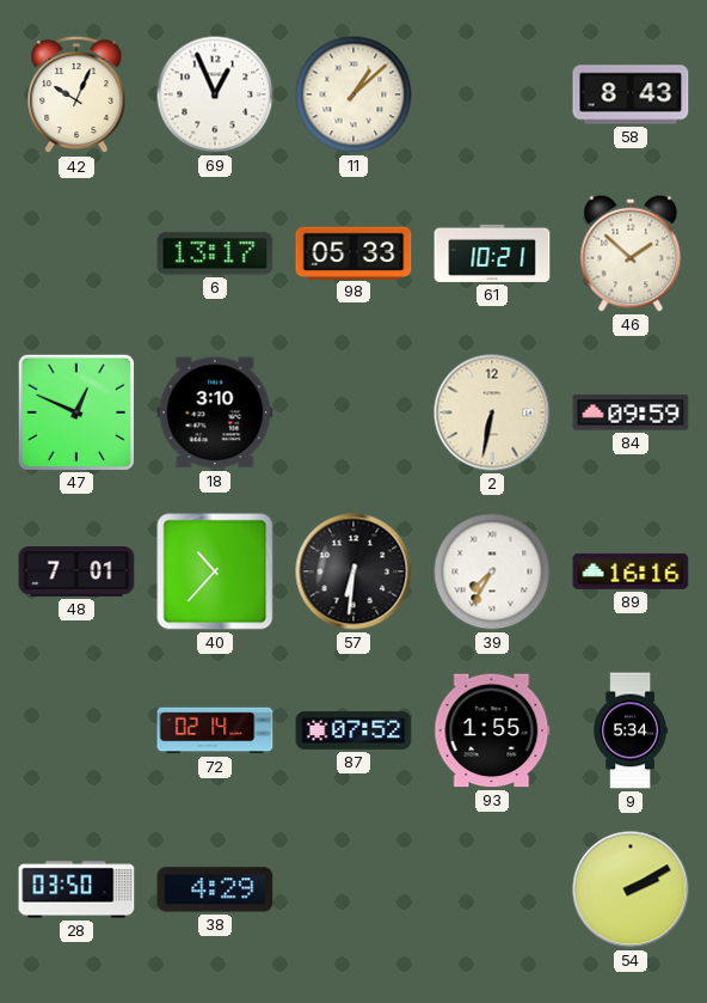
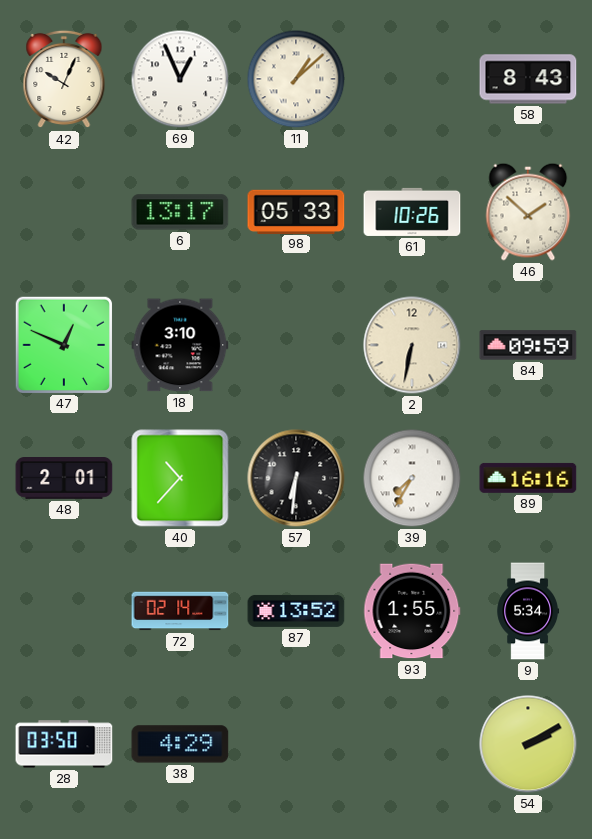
61: 10:21 -> 10:26 (412, 212)
48: 7:01 -> 2:01 (64, 479)
87: 07:52 -> 13:52 (296, 611)
